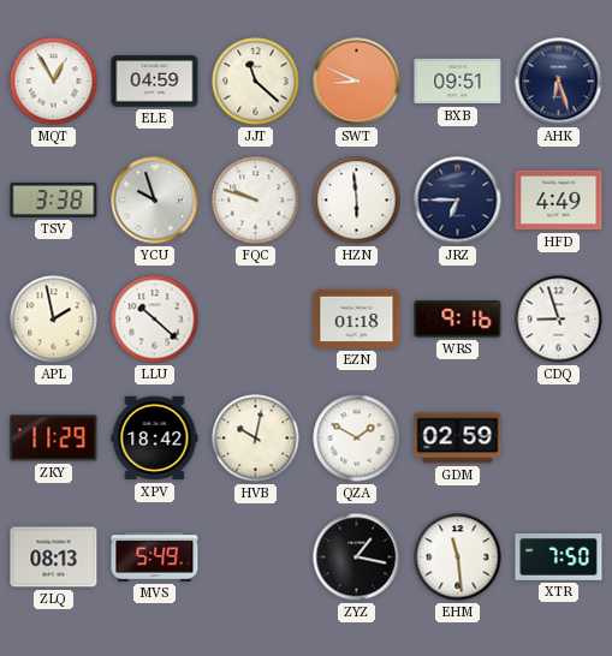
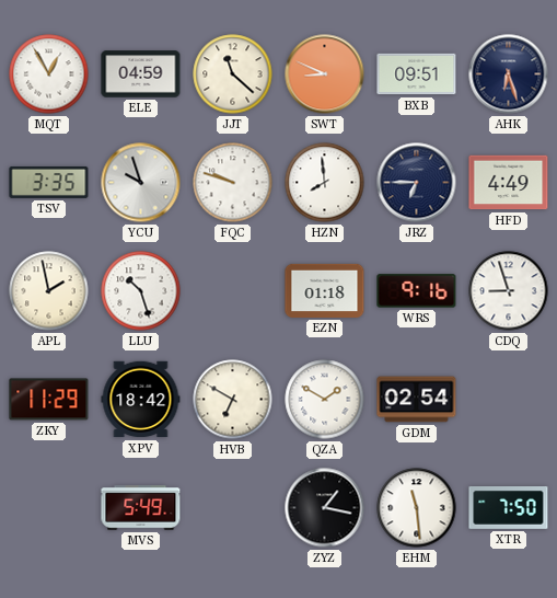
TSV: 3:38 -> 3:35 (49, 182)
HZN: 5:59 -> 7:59 (325, 183)
LLU: 10:22 -> 10:27 (141, 291)
HVB: 10:02 -> 6:50 (233, 400)
GDM: 02:59 -> 02:54 (417, 400)
ZLQ: 08:13 -> none (54, 557)
